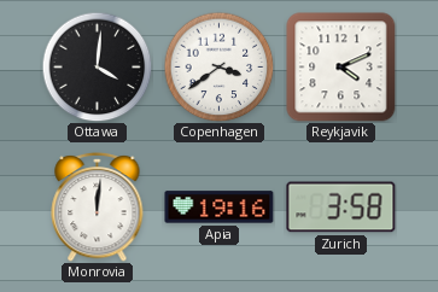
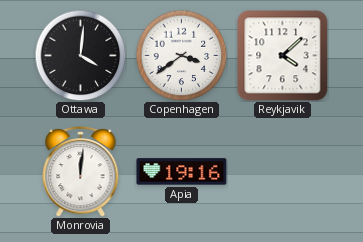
Reykjavik: 4:11 -> 4:08 (283, 56)
Zurich: 3:58 -> none (341, 208)
